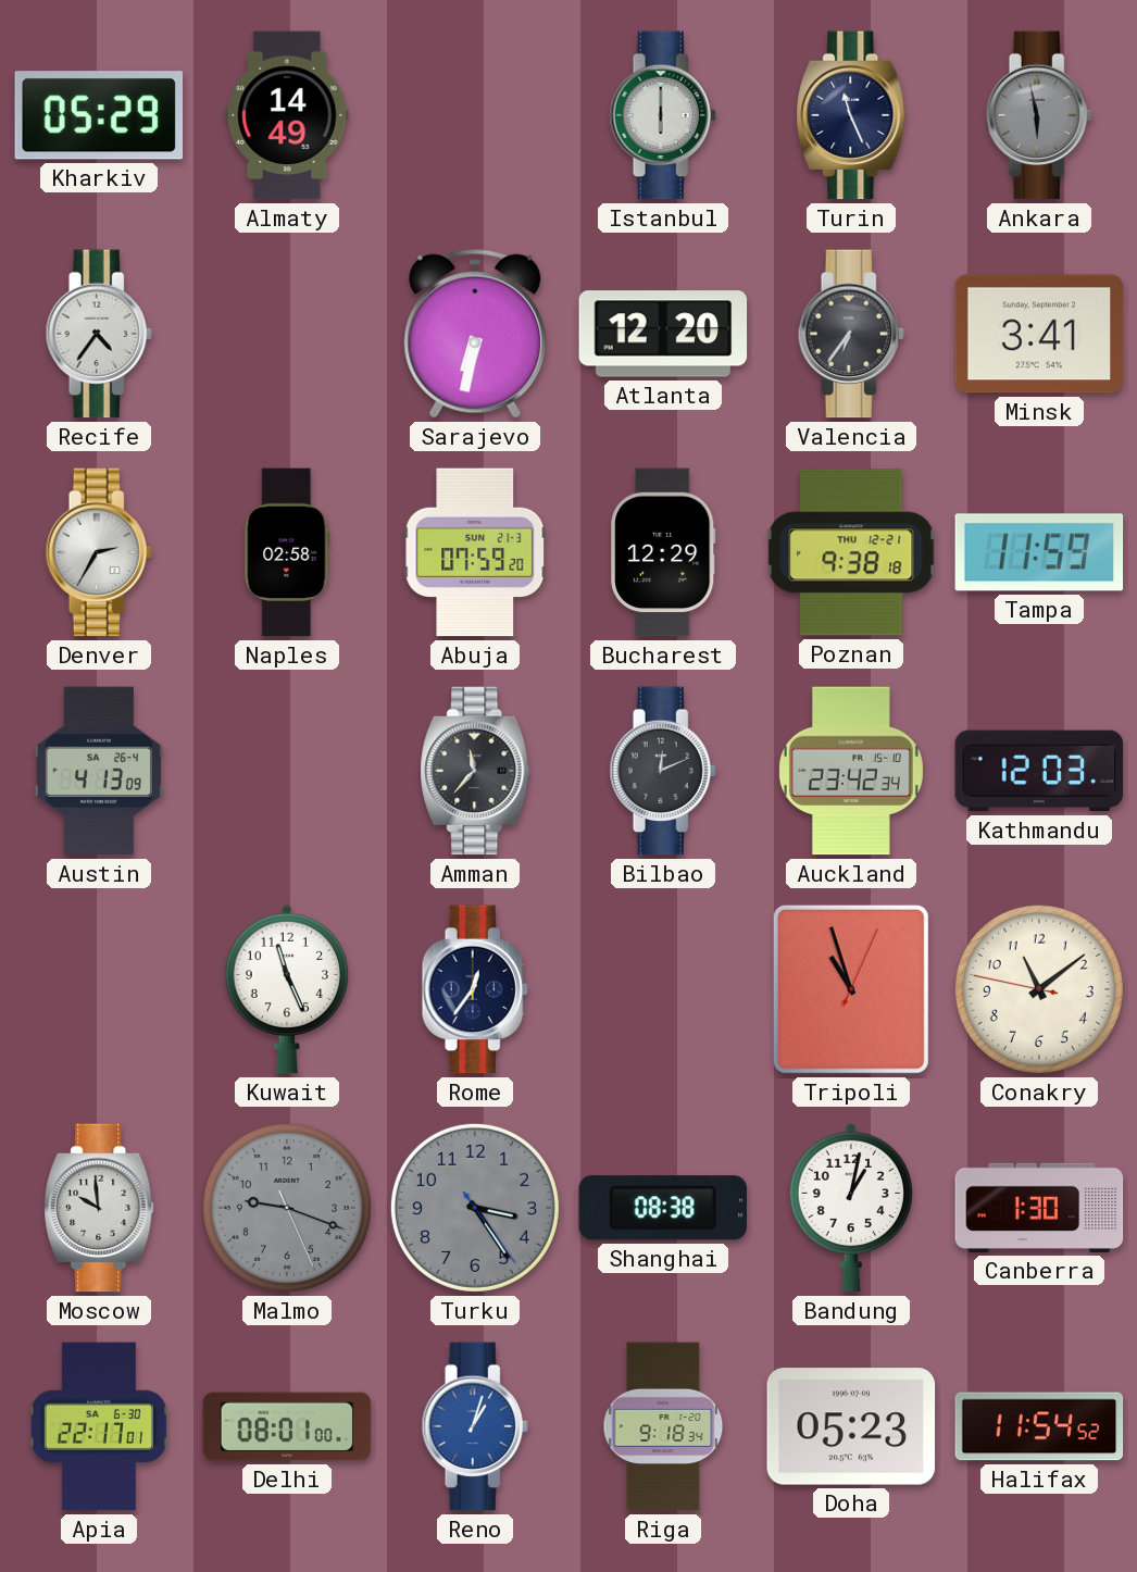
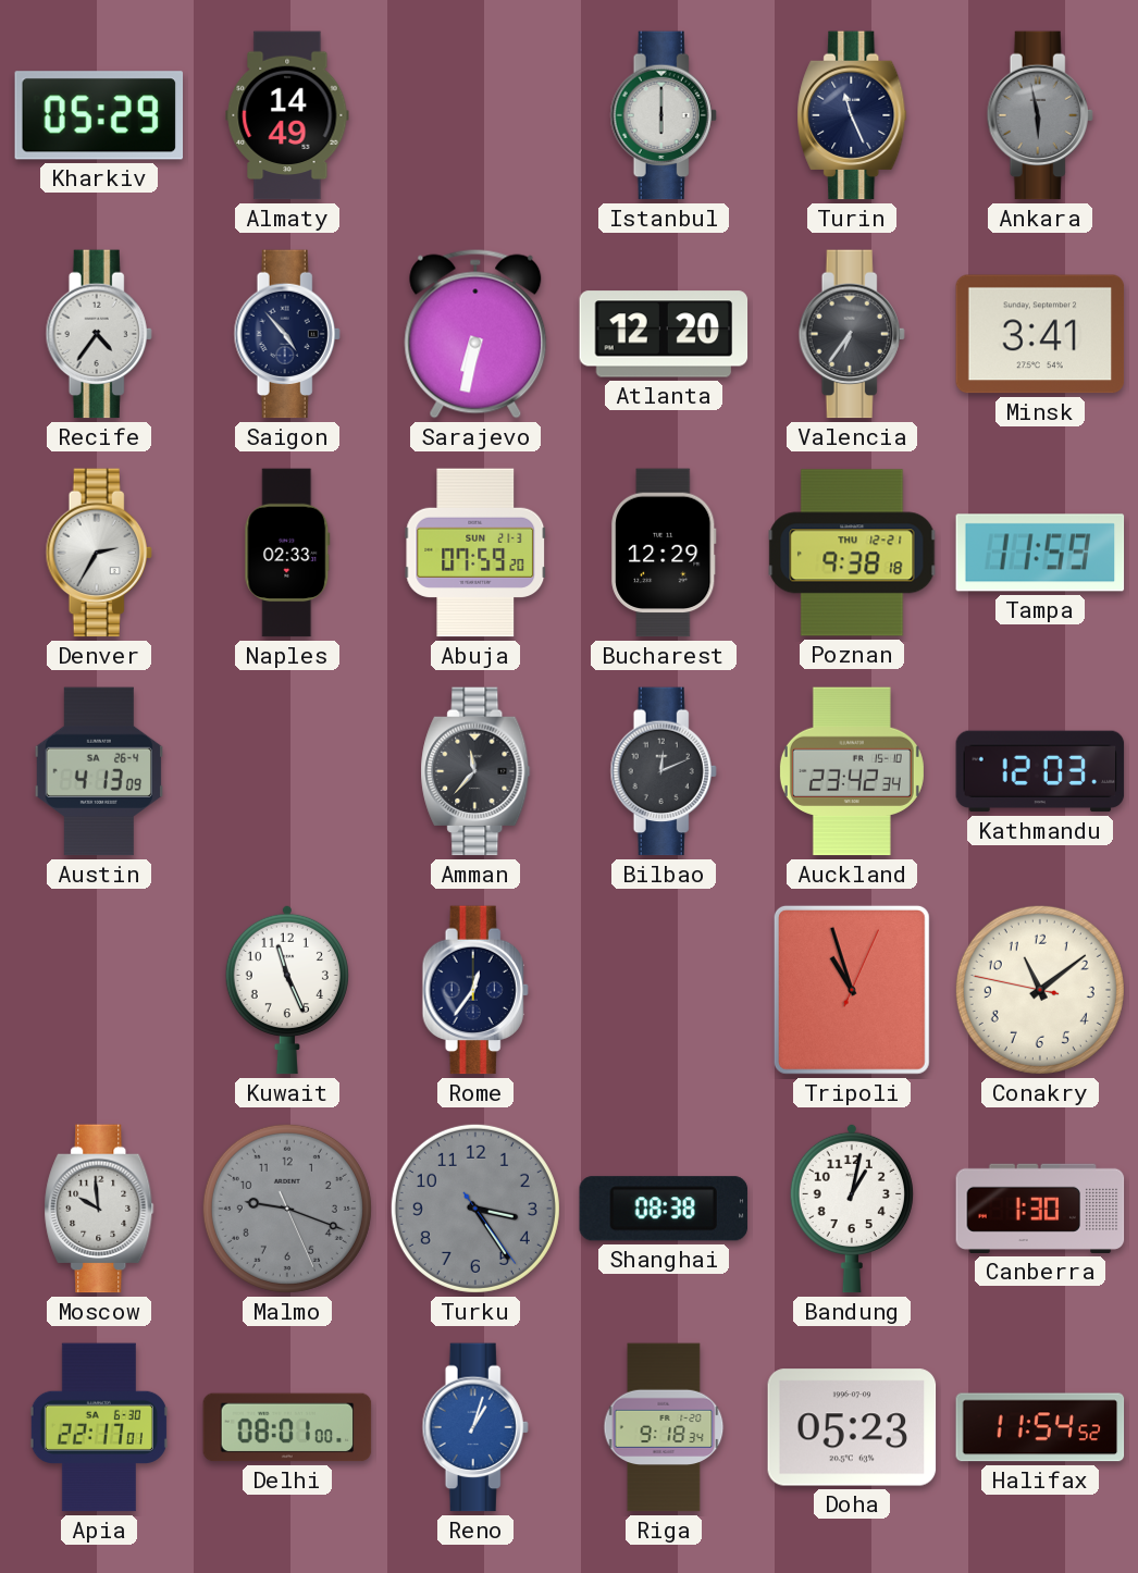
Saigon: none -> 4:53 (287, 334)
Naples: 02:58 -> 02:33 (287, 553)
